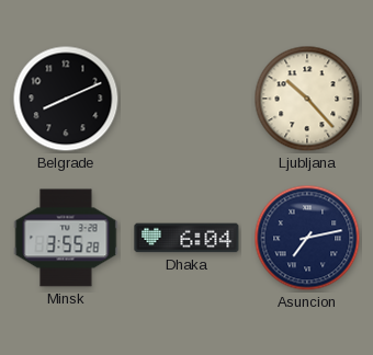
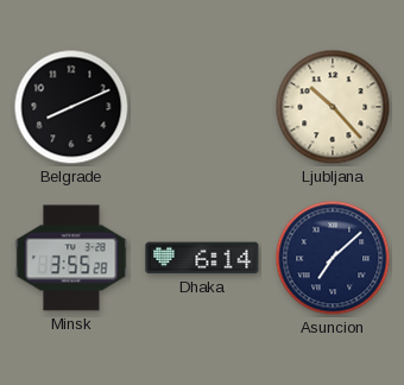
Dhaka: 6:04 -> 6:14 (202, 258)
Asuncion: 7:13 -> 7:08 (333, 258)
